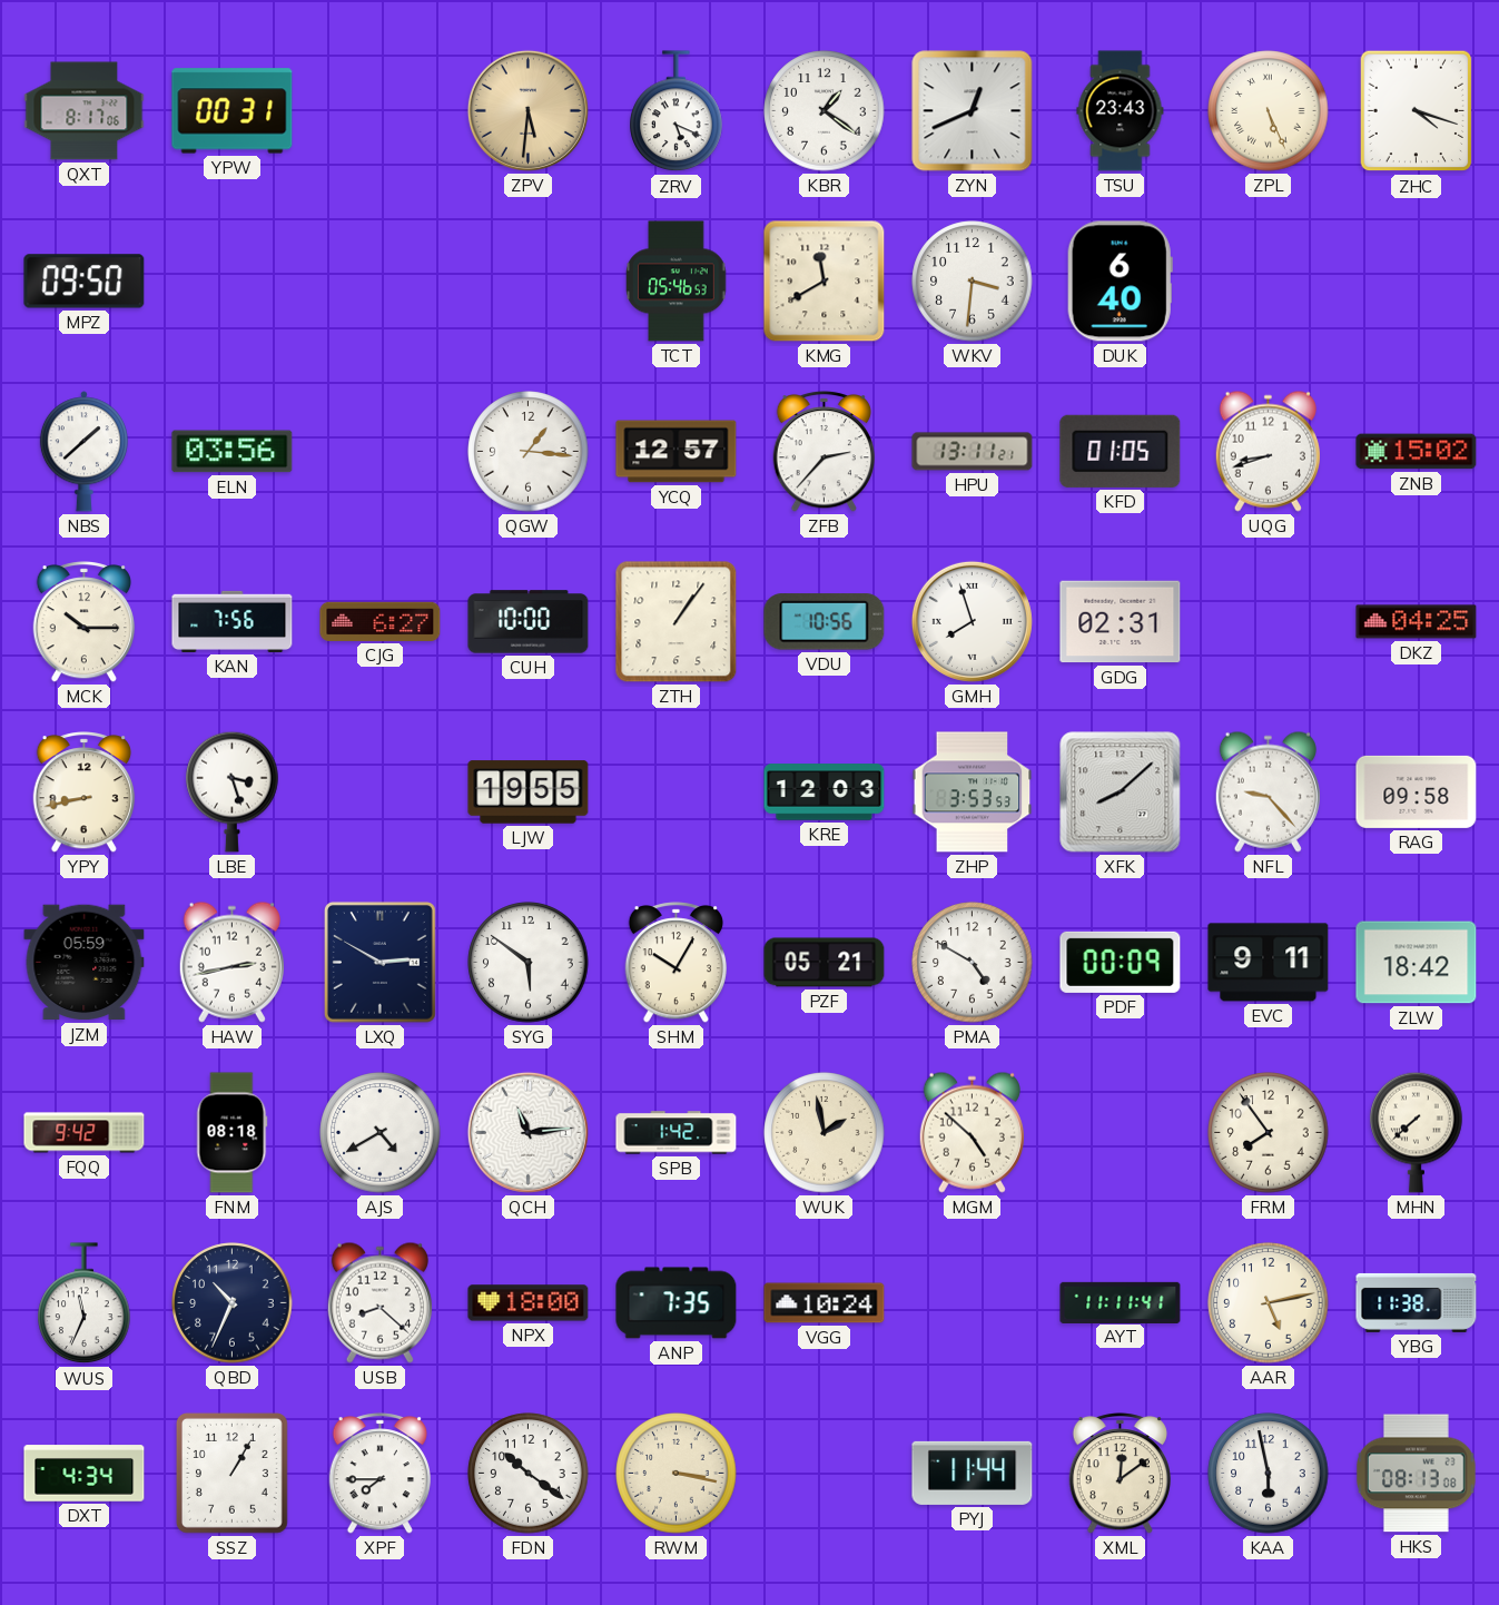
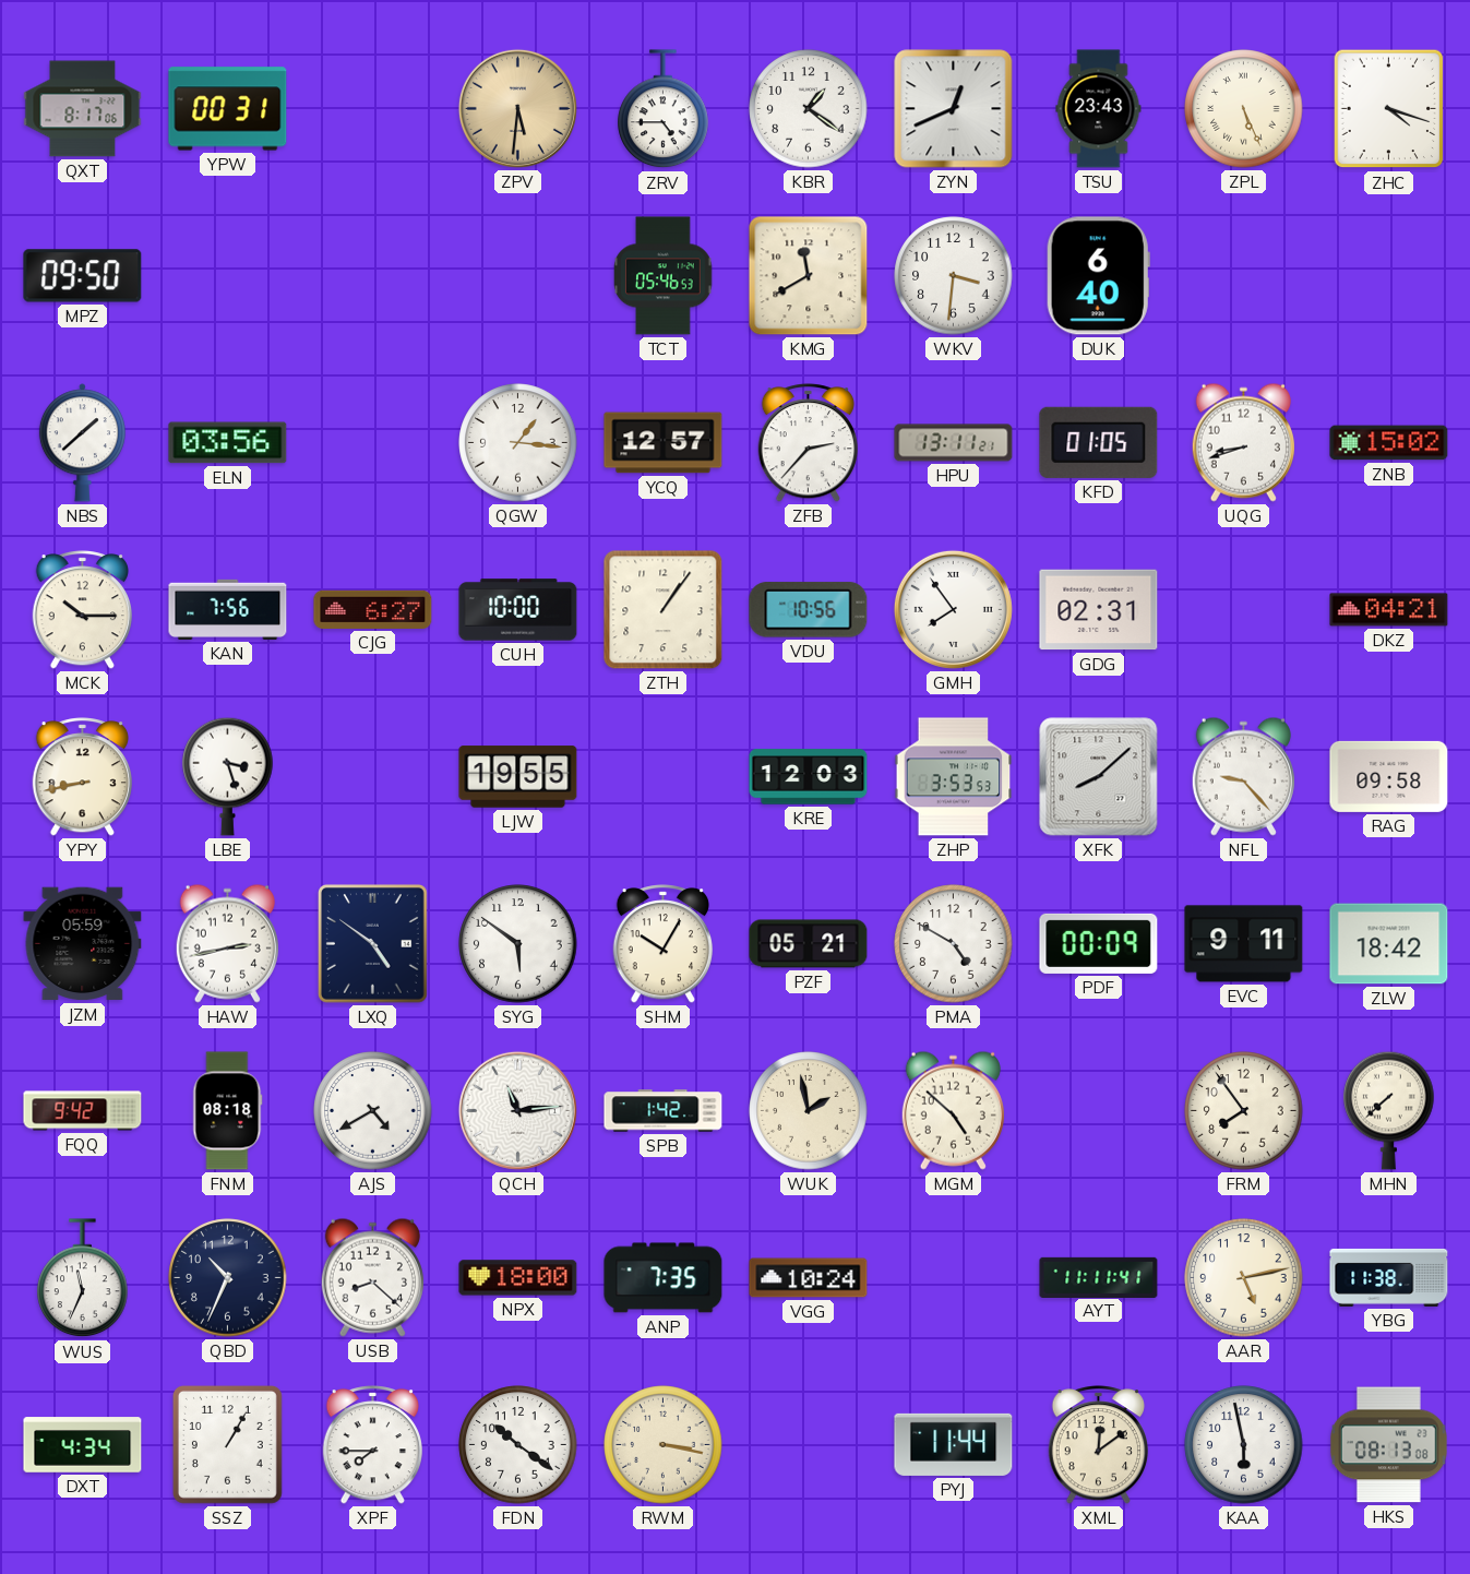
ZRV: 5:19 -> 4:45 (664, 109)
GMH: 7:57 -> 7:54 (953, 609)
DKZ: 04:25 -> 04:21 (1389, 610)
LXQ: 2:50 -> 4:51 (372, 943)
